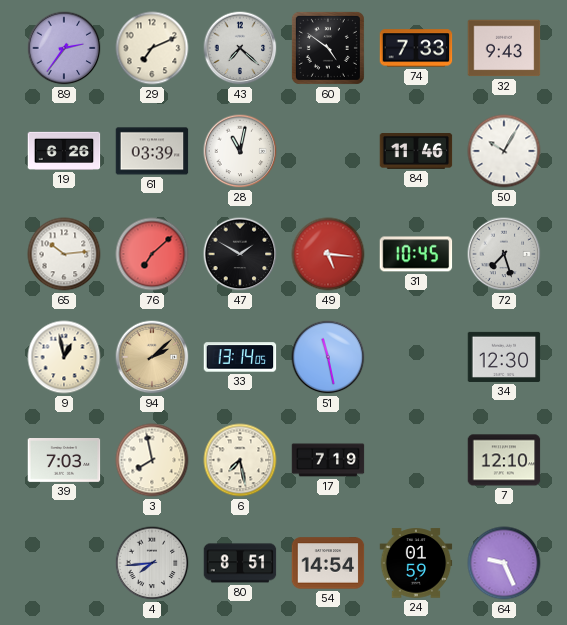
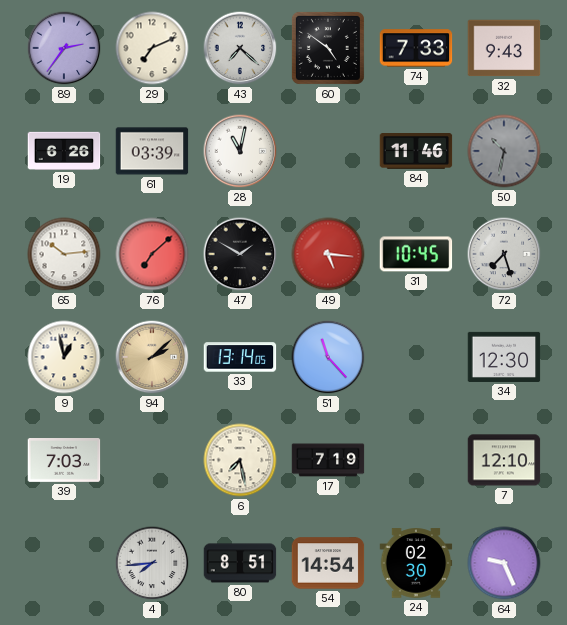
50: 10:05 -> 10:32 (504, 151)
50 dial: white -> grey (504, 151)
51: 11:28 -> 11:23 (328, 357)
3: 7:58 -> none (152, 460)
24: 01:59 -> 02:30 (416, 563)
